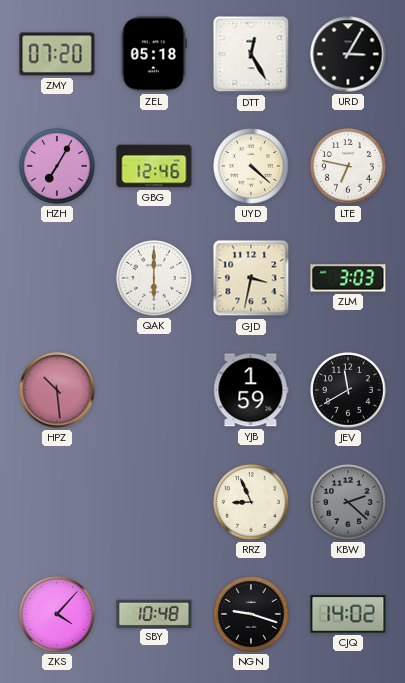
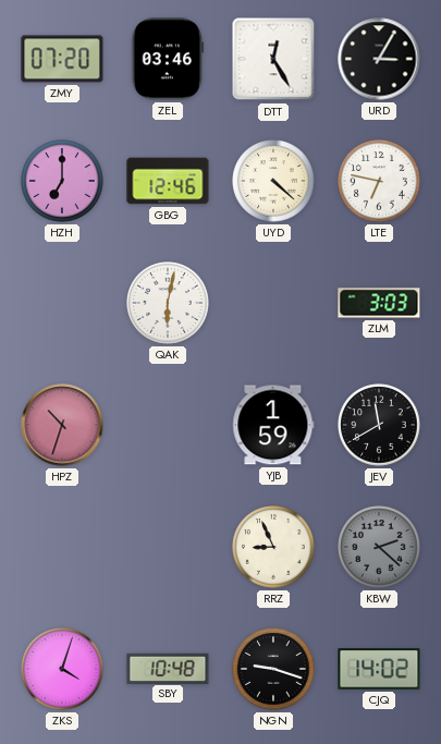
ZEL: 05:18 -> 03:46 (167, 59)
HZH: 7:05 -> 7:00 (62, 181)
QAK: 6:00 -> 6:02 (168, 303)
GJD: 3:32 -> none (251, 278)
HPZ: 10:29 -> 10:33 (62, 425)
ZKS: 4:07 -> 4:03 (62, 669)
